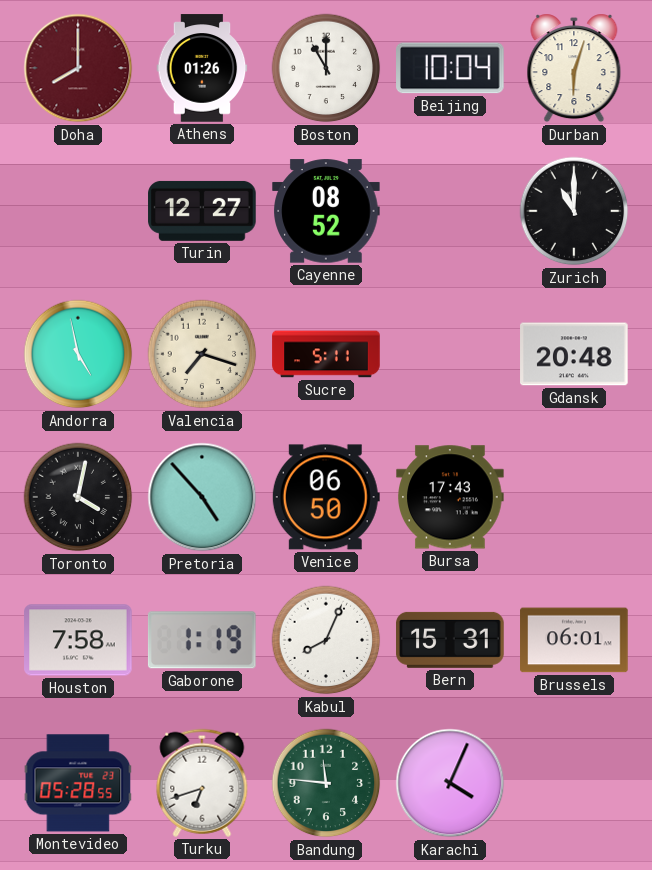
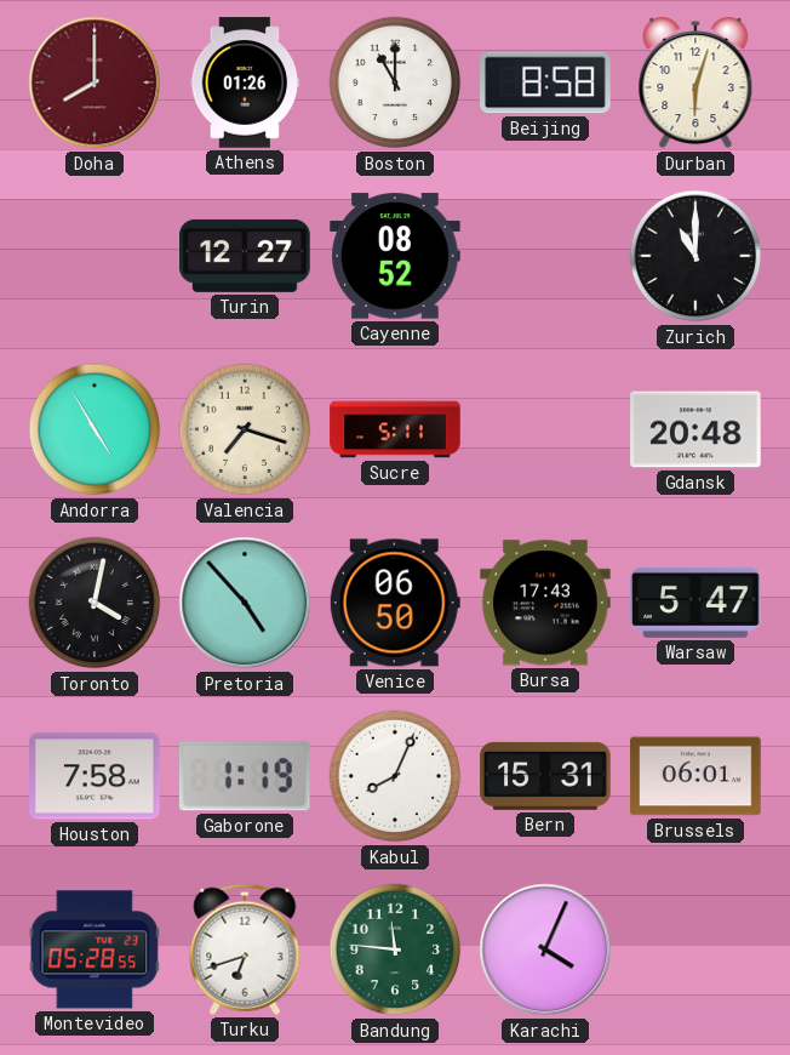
Beijing: 10:04 -> 8:58 (545, 82)
Andorra: 4:58 -> 4:55 (95, 429)
Warsaw: none -> 5:47 (695, 603)
